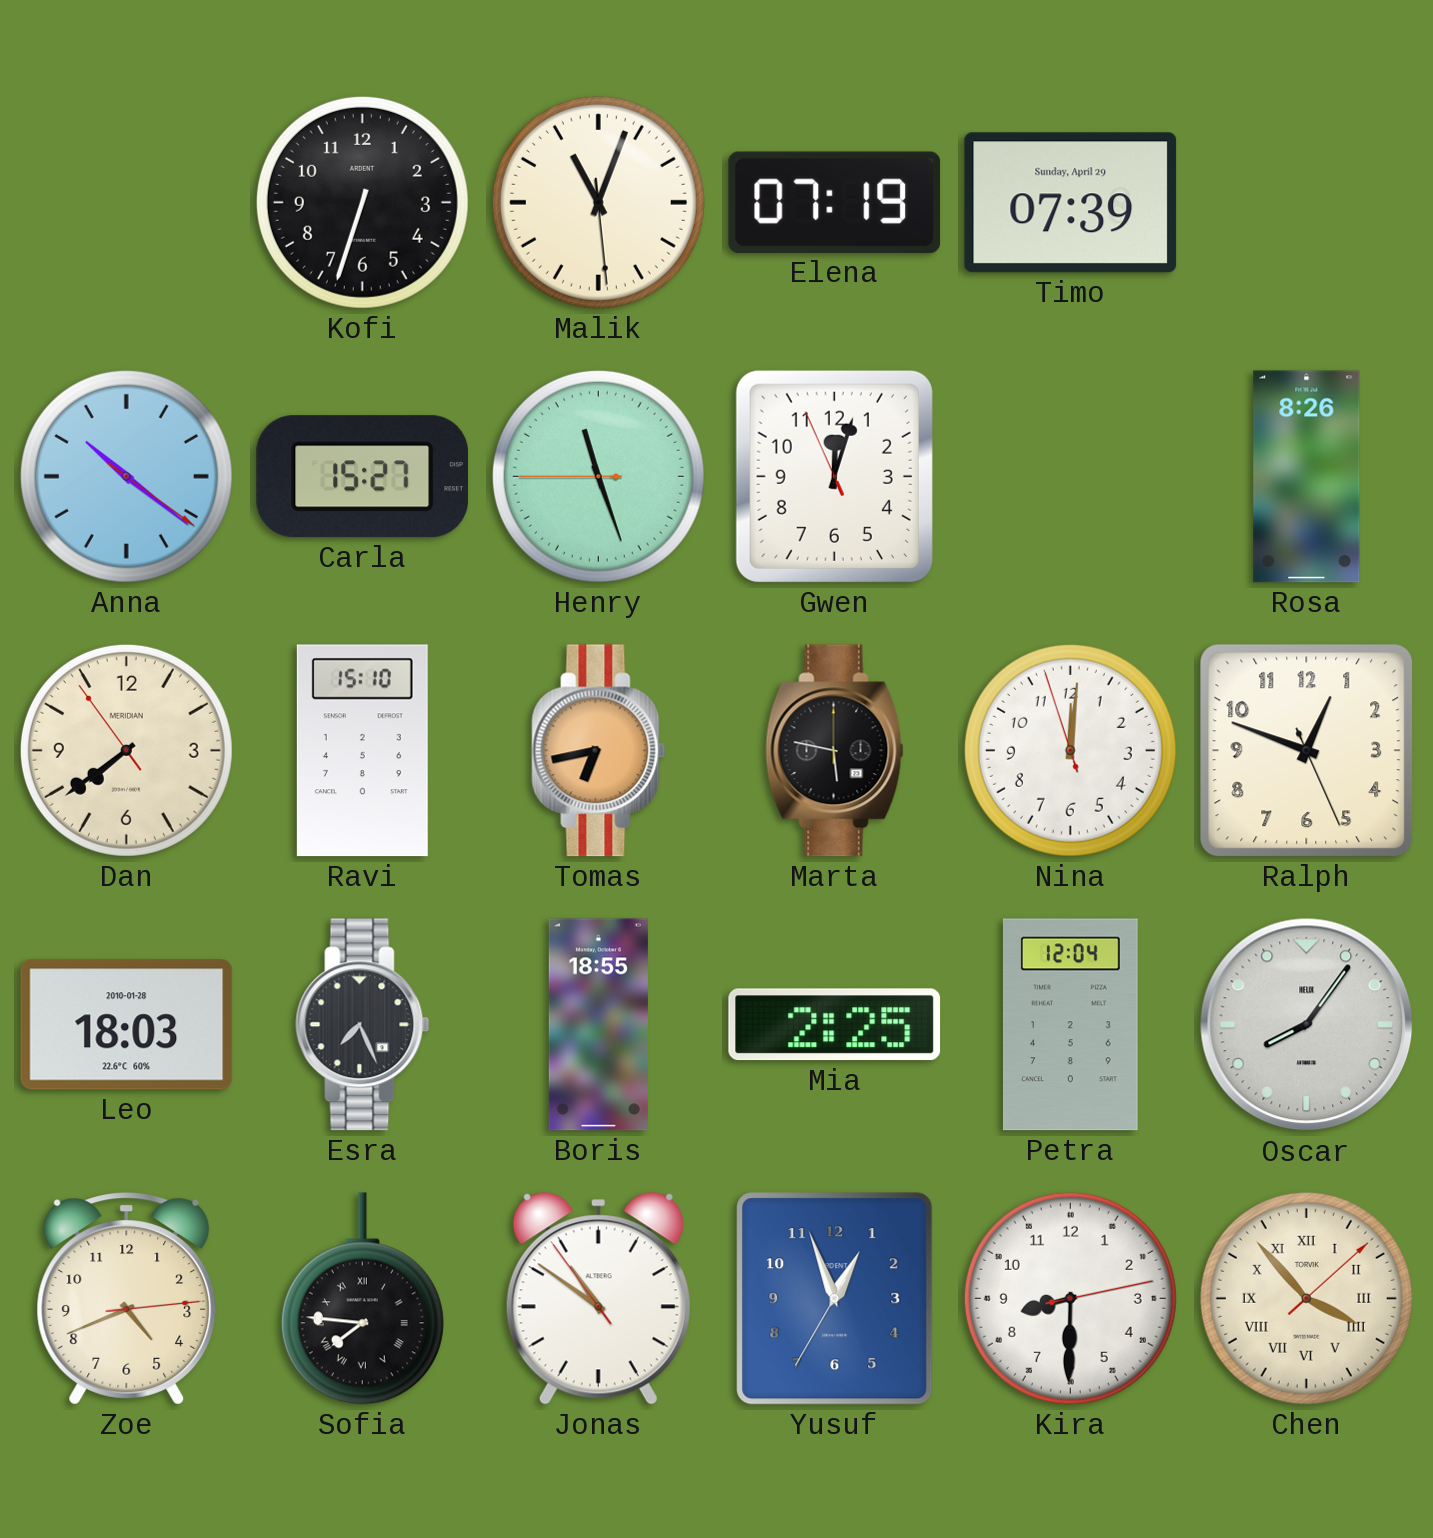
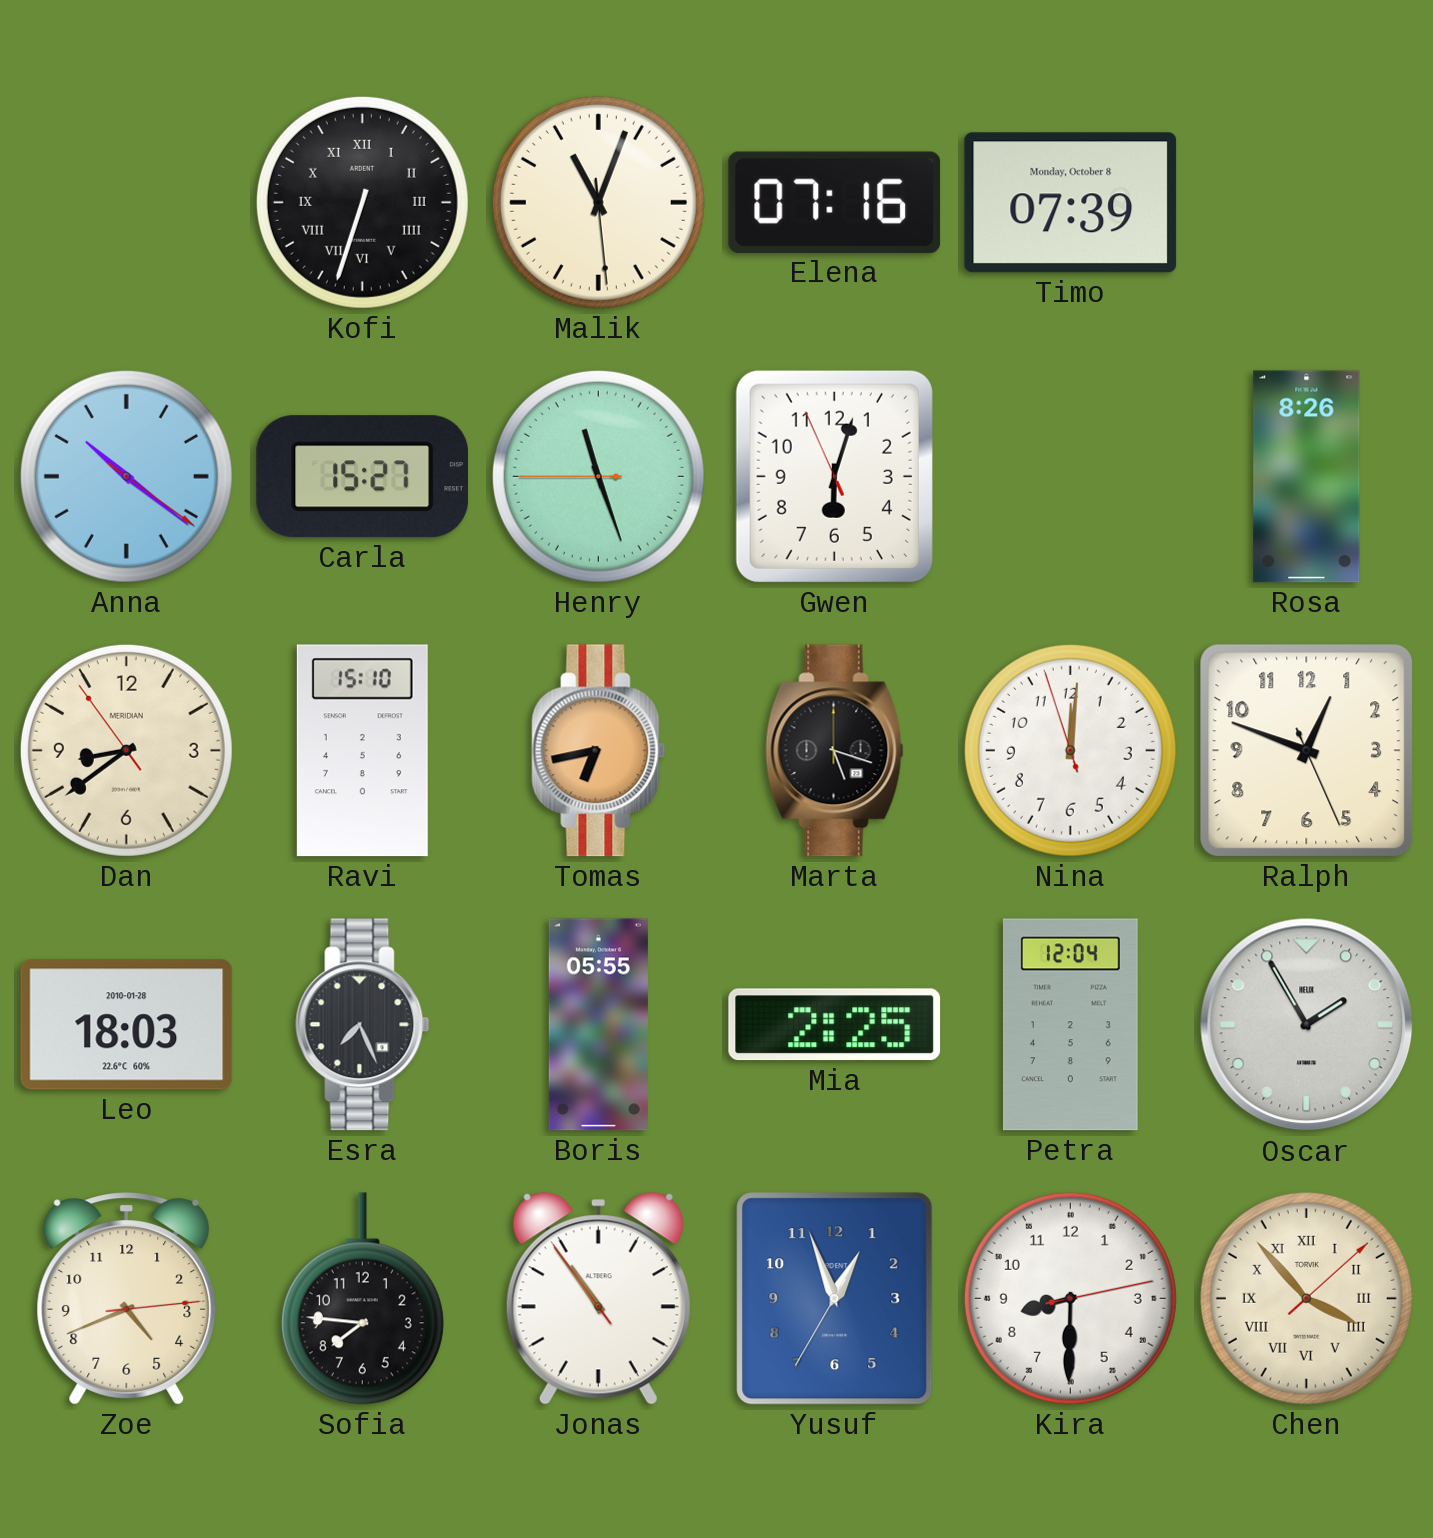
Kofi numerals: Arabic -> Roman (362, 202)
Elena: 07:19 -> 07:16 (835, 202)
Timo date: Sunday, April 29 -> Monday, October 8 (1071, 203)
Gwen: 12:02 -> 6:02 (834, 476)
Dan: 7:38 -> 8:38 (126, 750)
Marta: 5:47 -> 5:18 (835, 751)
Boris: 18:55 -> 05:55 (598, 1025)
Oscar: 8:06 -> 1:55 (1307, 1025)
Sofia numerals: Roman -> Arabic (362, 1299)
Jonas: 10:50 -> 10:53 (598, 1299)
